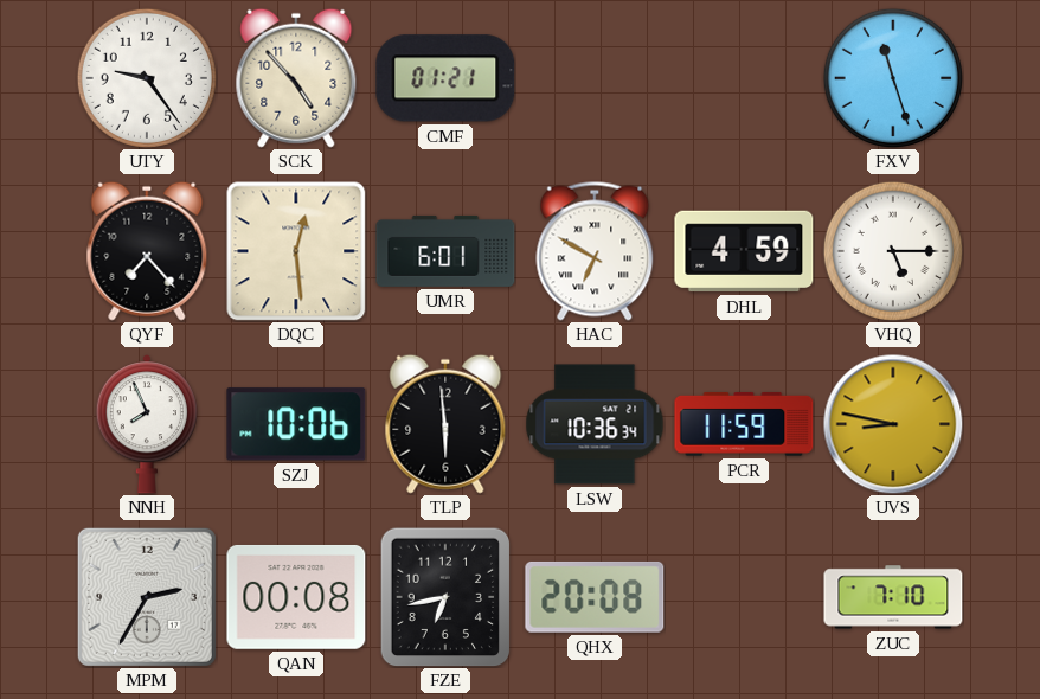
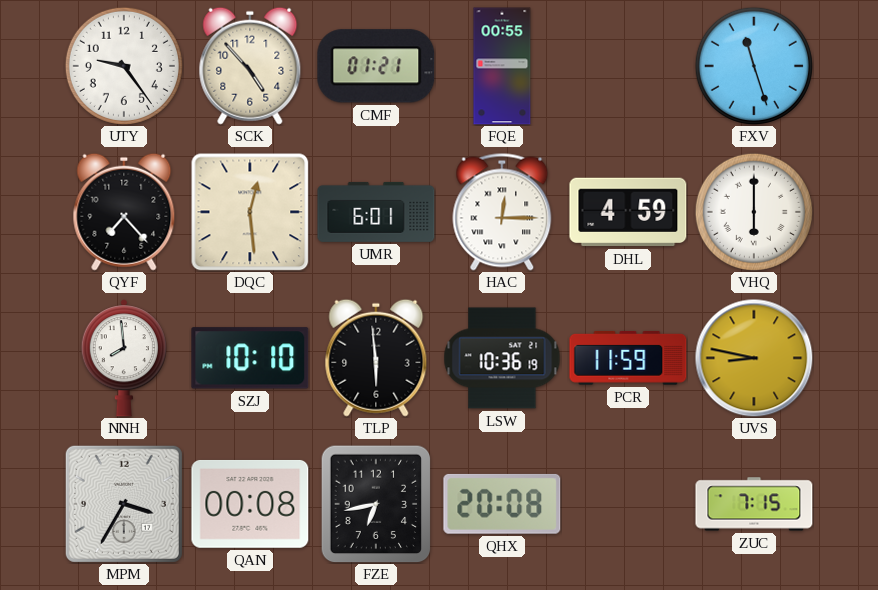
FQE: none -> 00:55 (502, 66)
HAC: 6:50 -> 12:15 (502, 212)
VHQ: 5:15 -> 6:00 (754, 212)
NNH: 7:56 -> 7:59 (124, 358)
SZJ: 10:06 -> 10:10 (250, 358)
LSW: 10:36:34 -> 10:36:19 (502, 358)
MPM: 2:35 -> 3:35 (124, 504)
ZUC: 7:10 -> 7:15 (754, 504)
